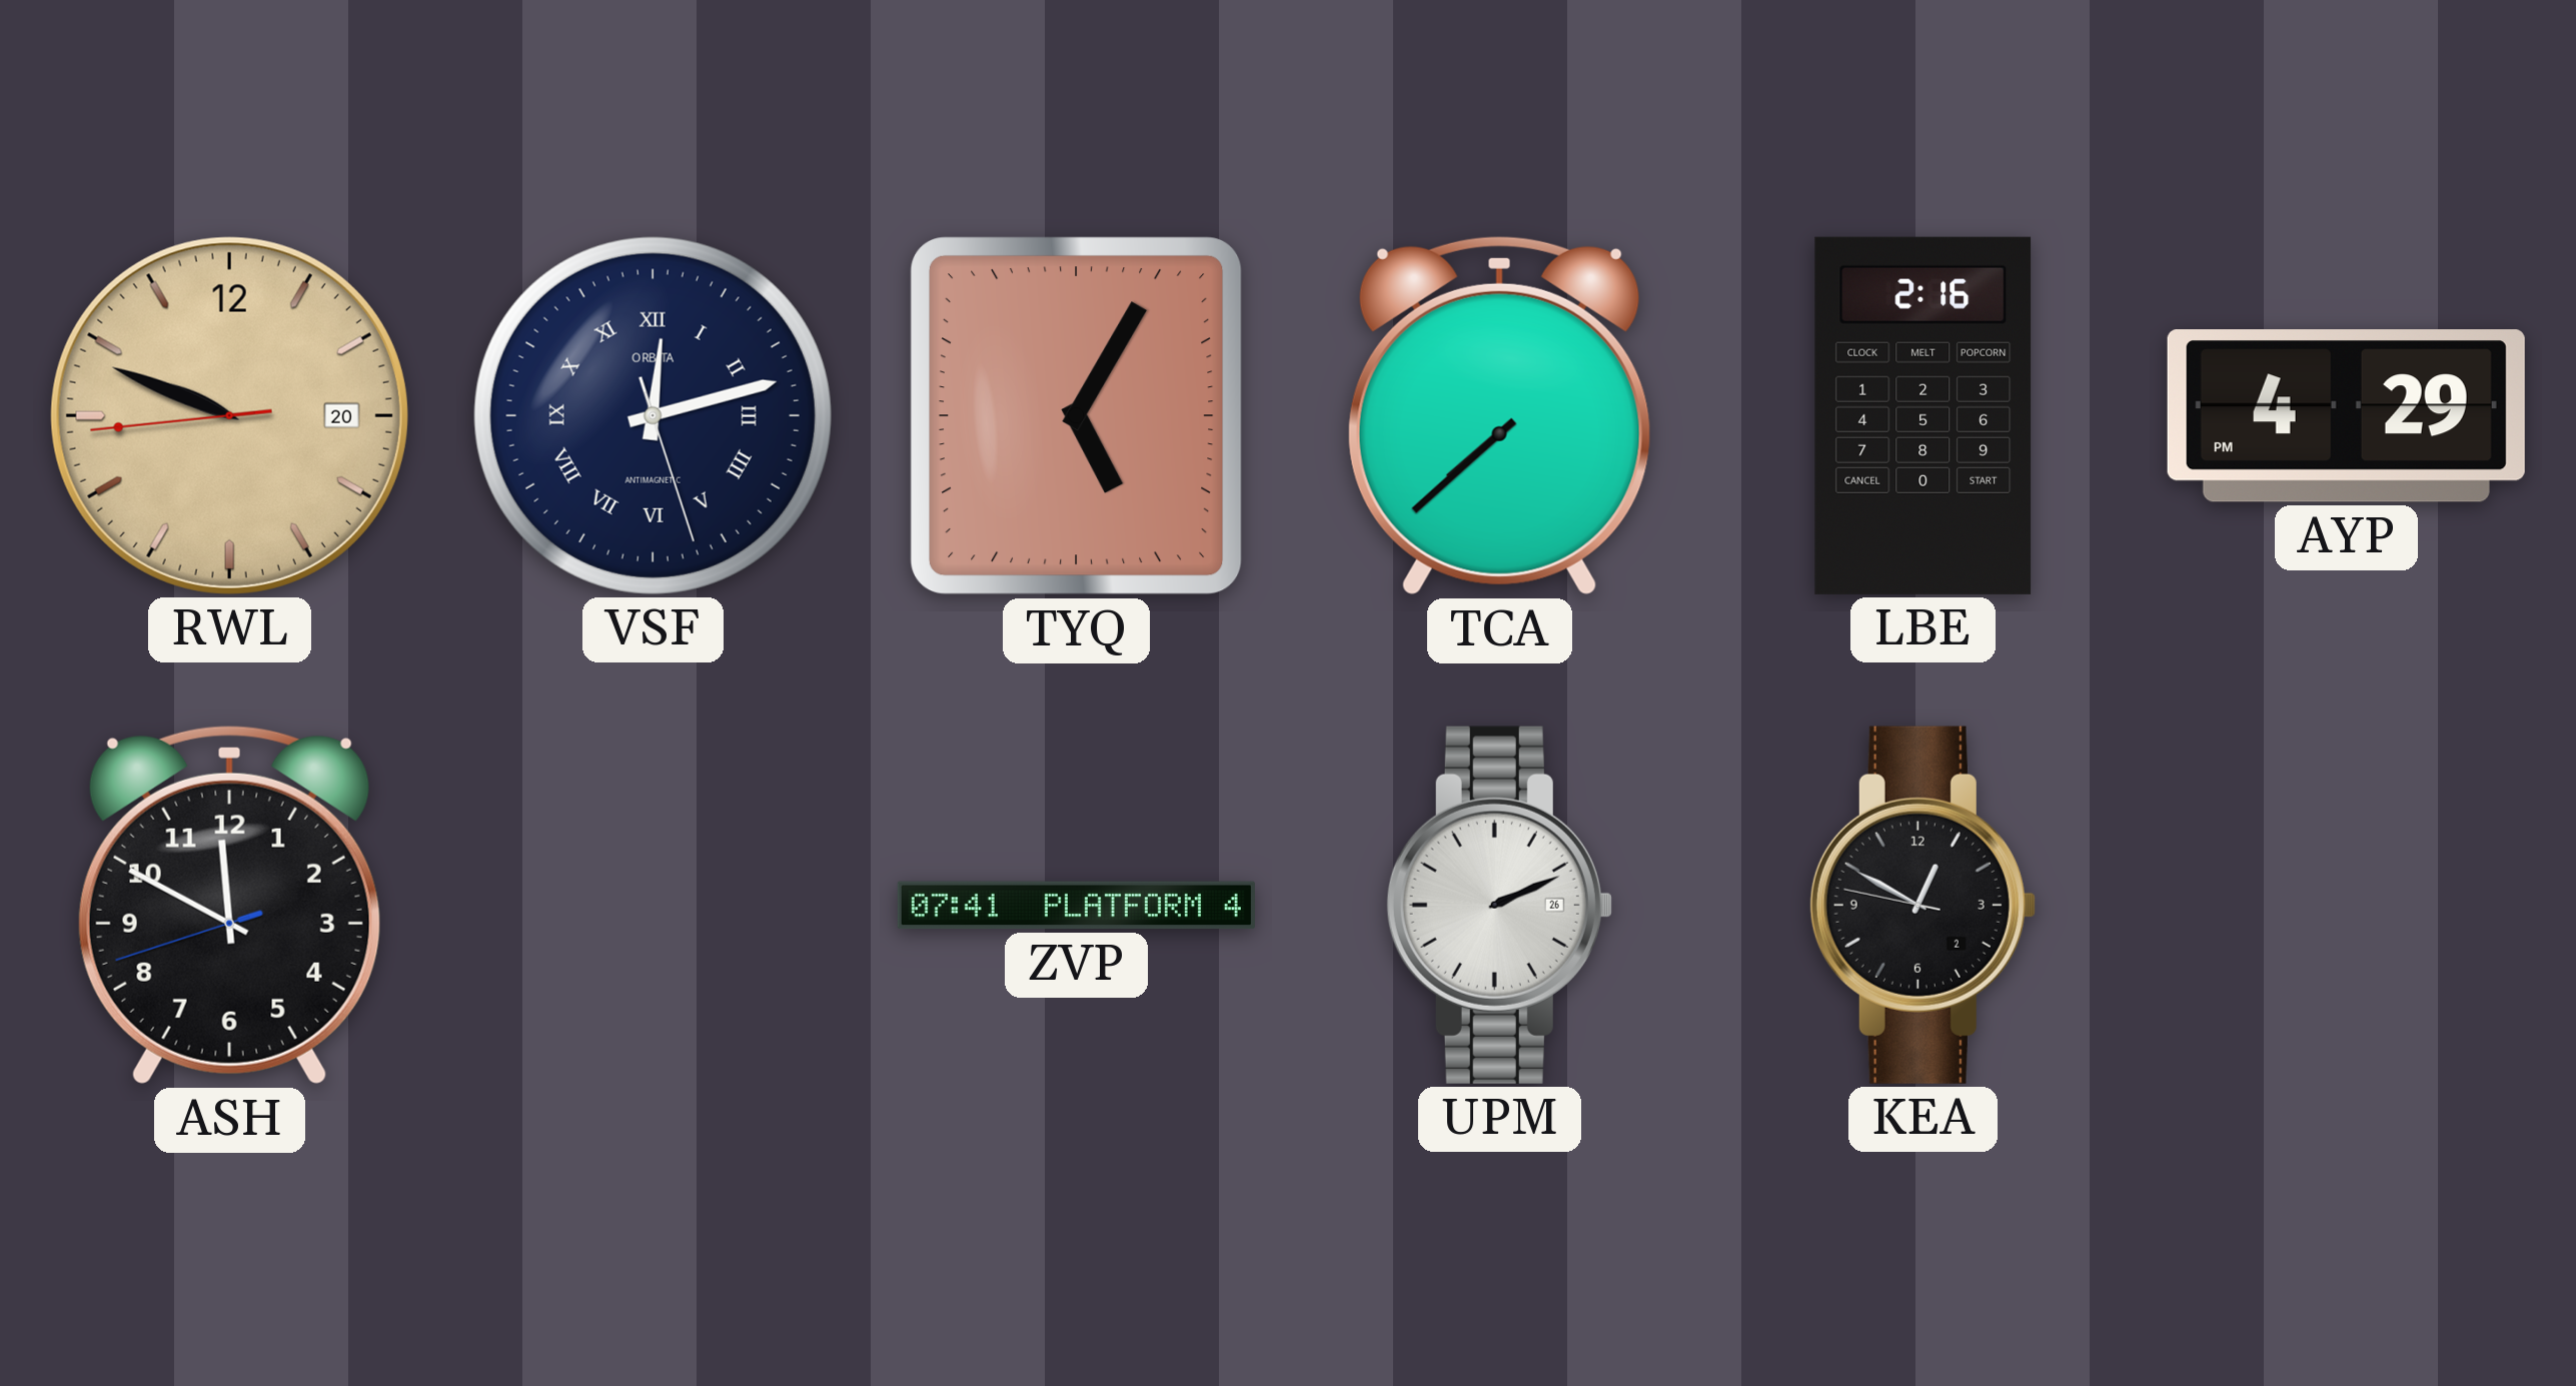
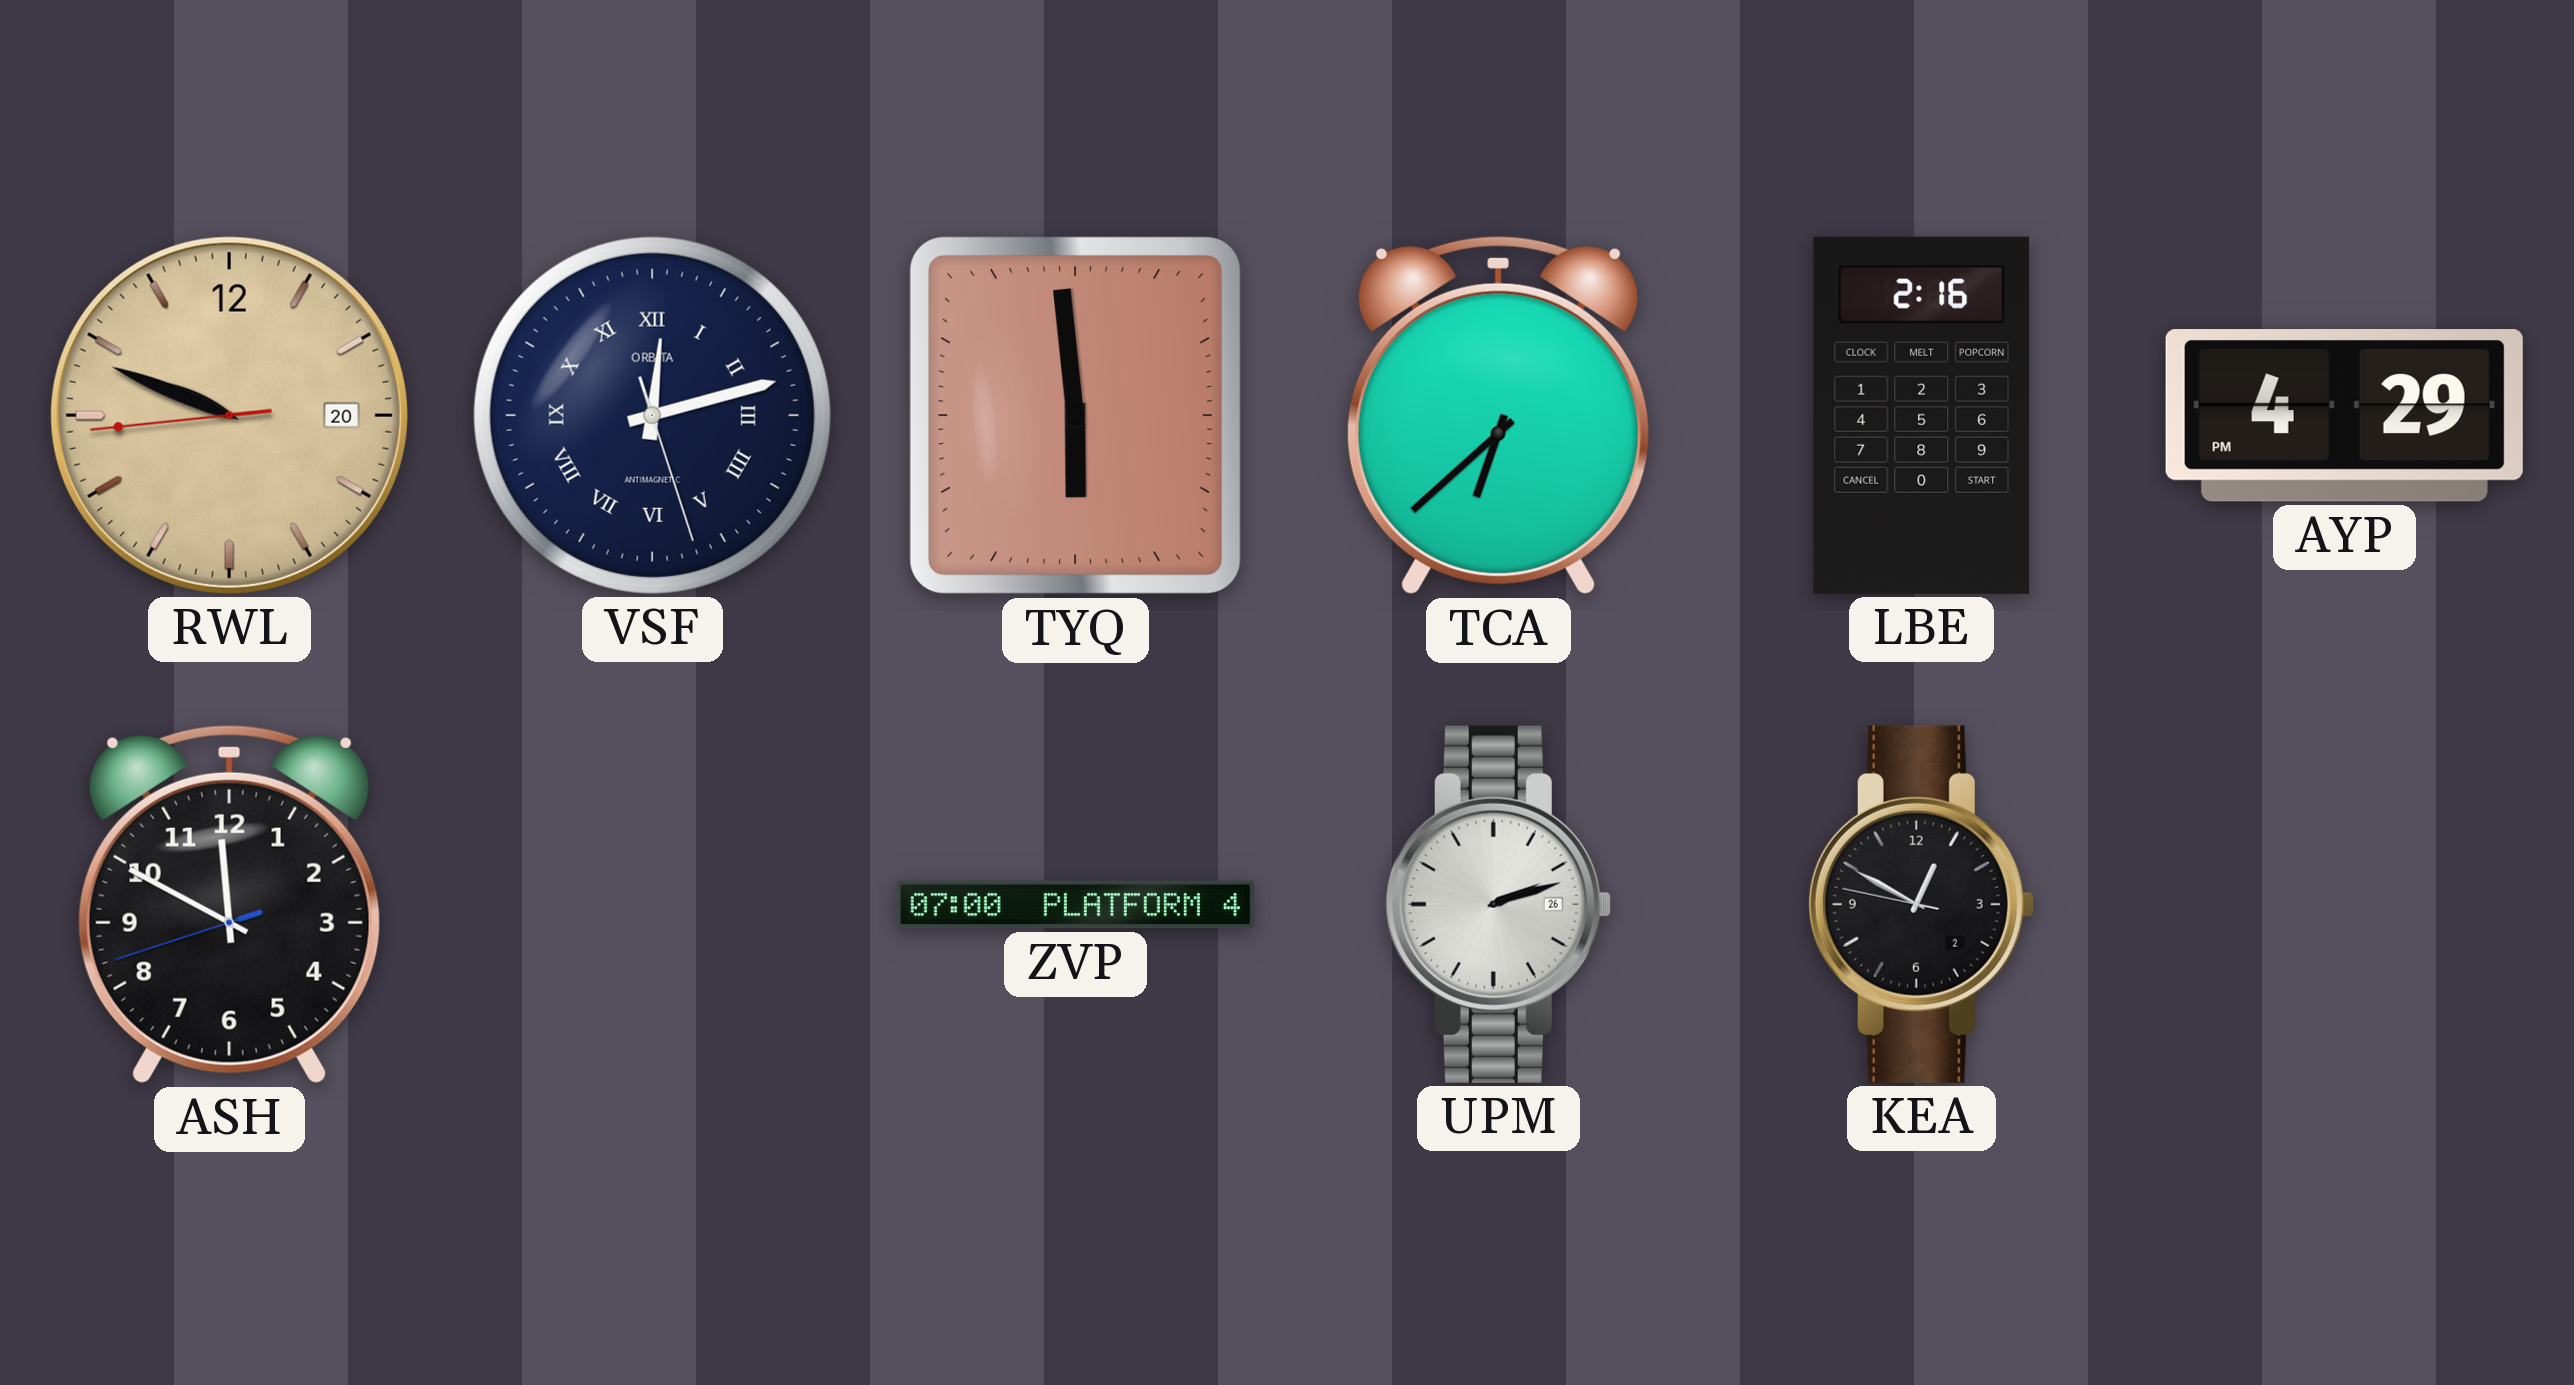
TYQ: 5:05 -> 5:59 (1076, 416)
TCA: 7:38 -> 6:38 (1498, 415)
ZVP: 07:41 -> 07:00 (1075, 905)
UPM: 2:11 -> 2:12 (1498, 904)
